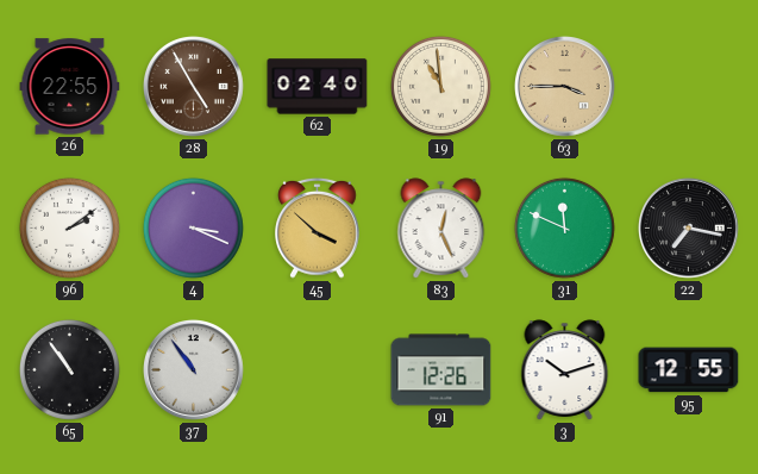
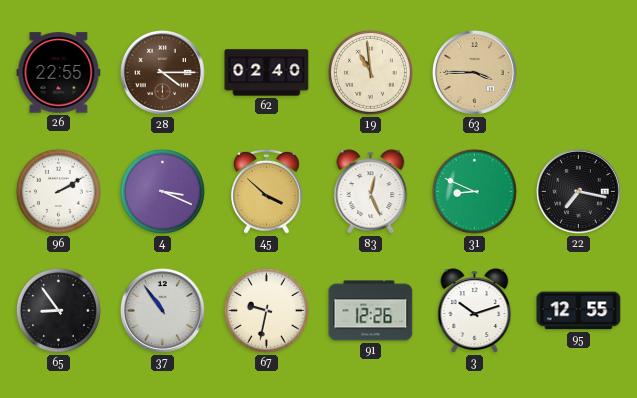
28: 4:55 -> 4:15 (163, 73)
96: 2:09 -> 2:10 (58, 191)
31: 11:49 -> 8:49 (474, 191)
65: 10:54 -> 8:54 (58, 310)
67: none -> 9:32 (266, 310)
